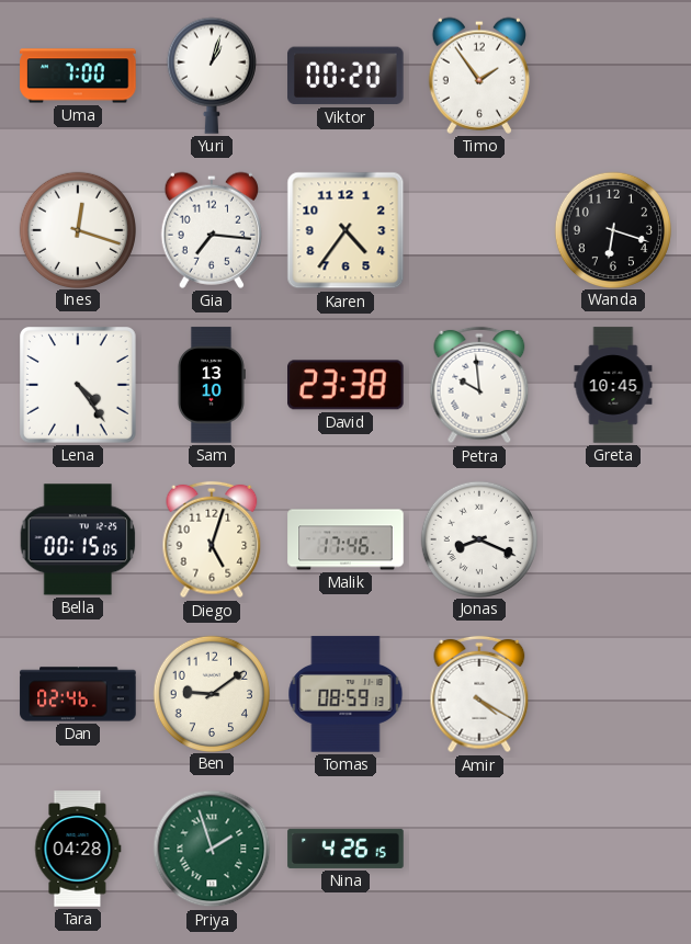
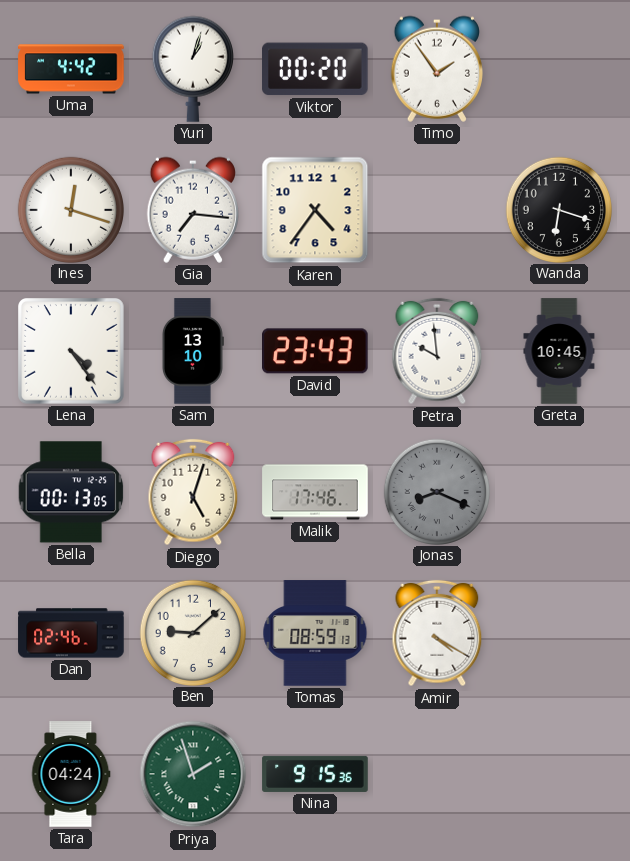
Uma: 7:00 -> 4:42 (71, 69)
David: 23:38 -> 23:43 (316, 351)
Bella: 00:15 -> 00:13 (71, 492)
Jonas dial: white -> grey (436, 491)
Ben: 9:09 -> 9:08 (192, 632)
Tara: 04:28 -> 04:24 (71, 774)
Nina: 4:26 -> 9:15 (315, 774)
